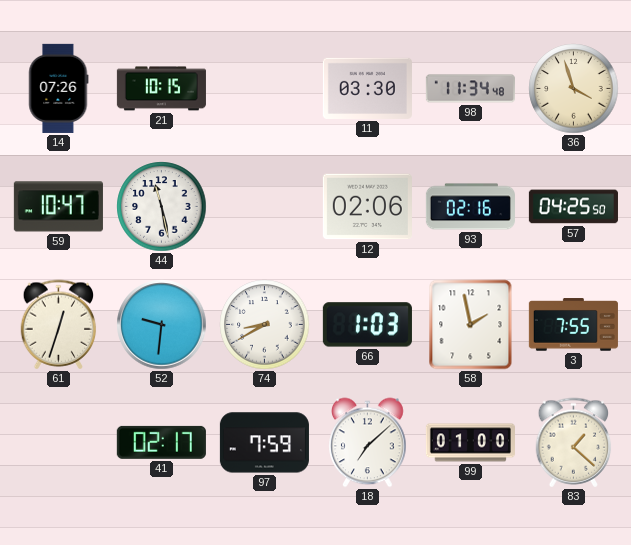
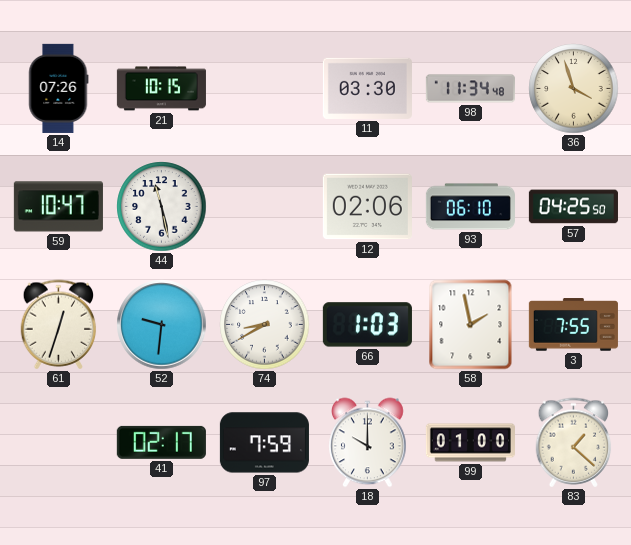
93: 02:16 -> 06:10 (470, 207)
18: 7:08 -> 10:00 (368, 443)
